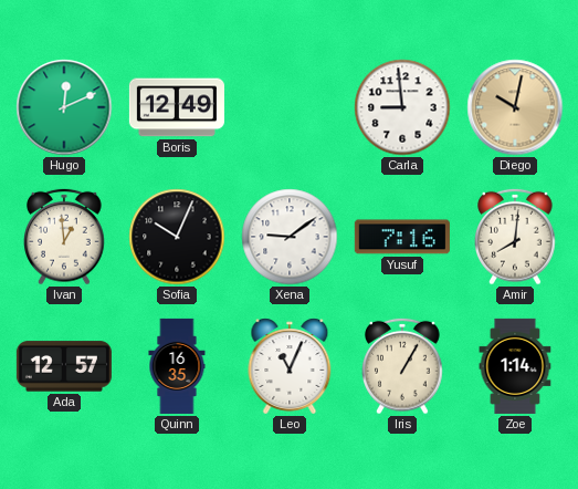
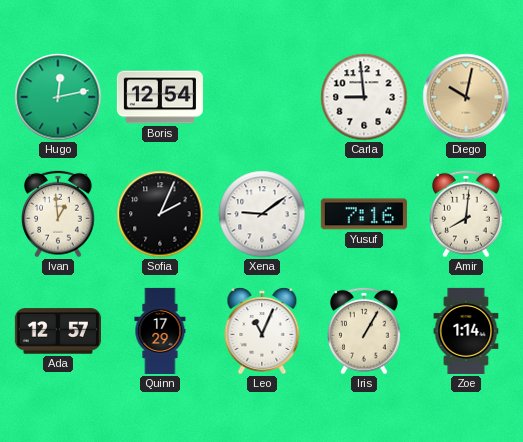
Hugo: 12:11 -> 12:13 (58, 97)
Boris: 12:49 -> 12:54 (160, 97)
Sofia: 10:04 -> 2:04 (160, 214)
Quinn: 16:35 -> 17:29 (160, 331)
